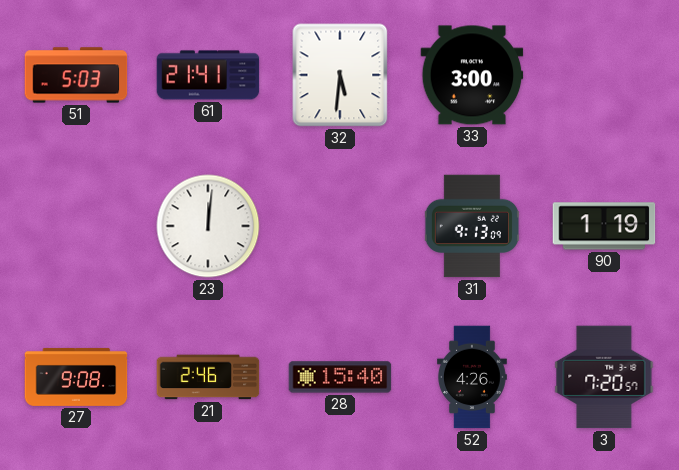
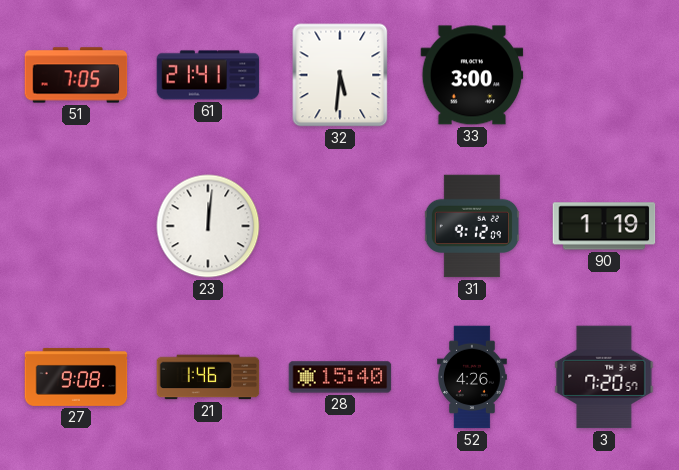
51: 5:03 -> 7:05 (76, 75)
31: 9:13 -> 9:12 (472, 226)
21: 2:46 -> 1:46 (208, 377)
